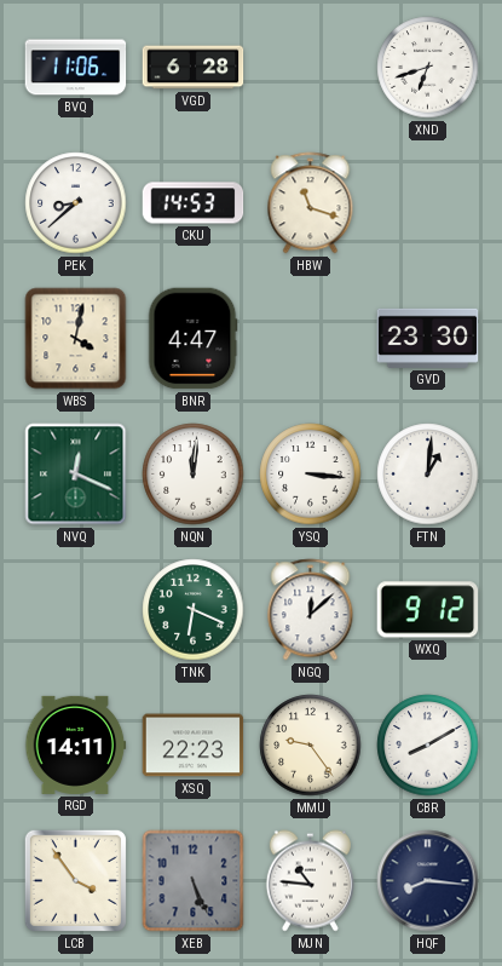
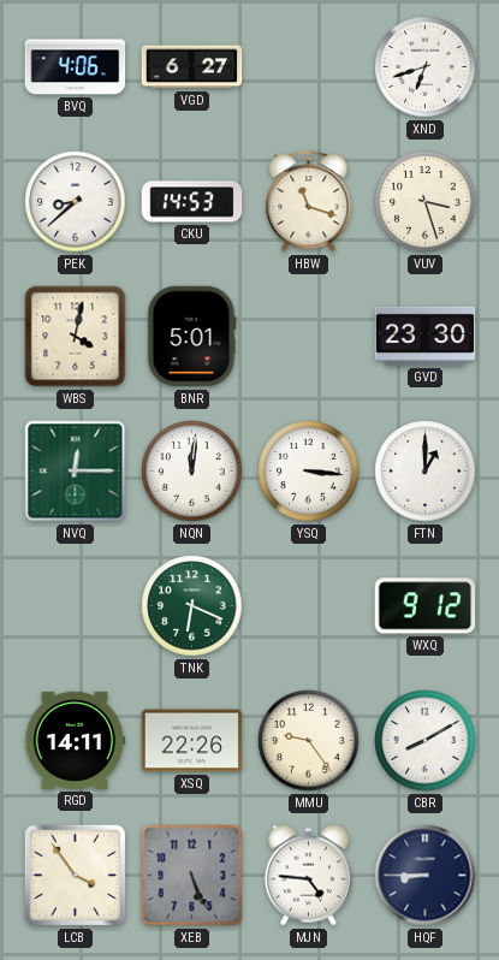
BVQ: 11:06 -> 4:06 (76, 67)
VGD: 6:28 -> 6:27 (192, 67)
VUV: none -> 3:27 (426, 202)
BNR: 4:47 -> 5:01 (191, 337)
NVQ: 12:19 -> 12:15 (76, 472)
FTN: 1:01 -> 1:00 (426, 472)
NGQ: 12:08 -> none (311, 610)
XSQ: 22:23 -> 22:26 (192, 741)
MJN: 10:46 -> 4:46 (308, 876)
HQF: 8:16 -> 8:45 (426, 876)
